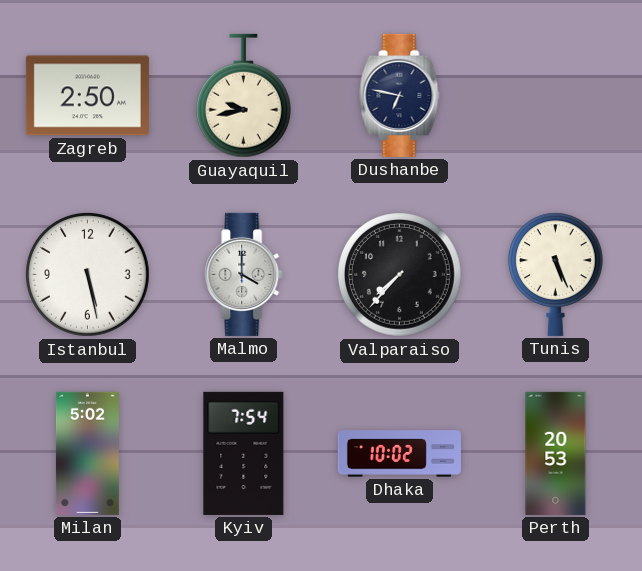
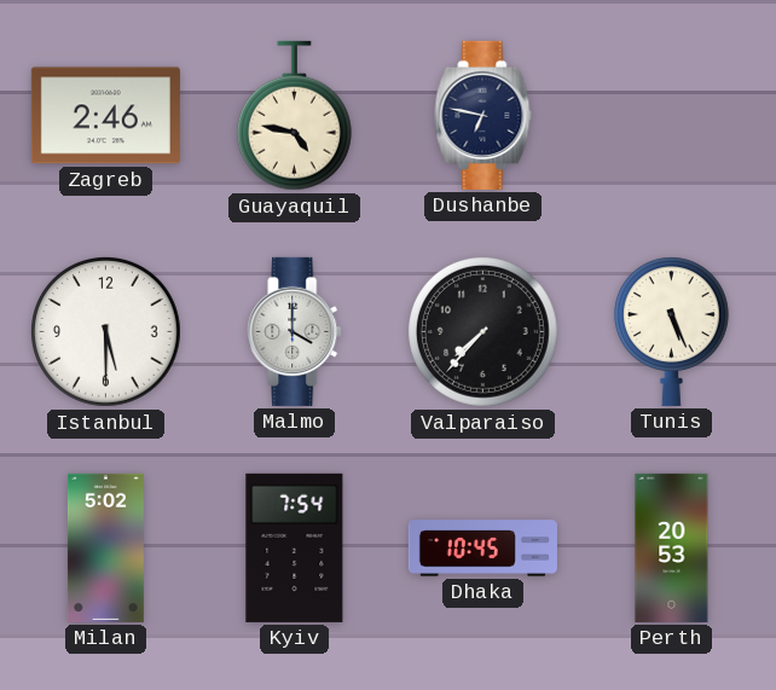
Zagreb: 2:50 -> 2:46 (105, 116)
Guayaquil: 9:43 -> 4:47 (294, 116)
Istanbul: 5:28 -> 5:30 (106, 332)
Dhaka: 10:02 -> 10:45 (482, 549)
